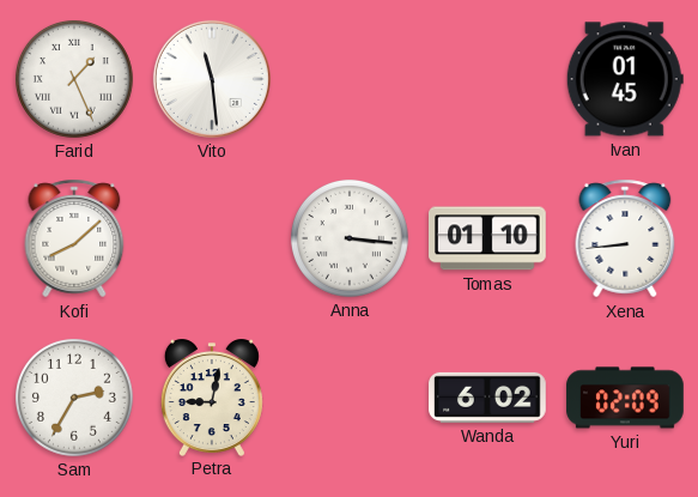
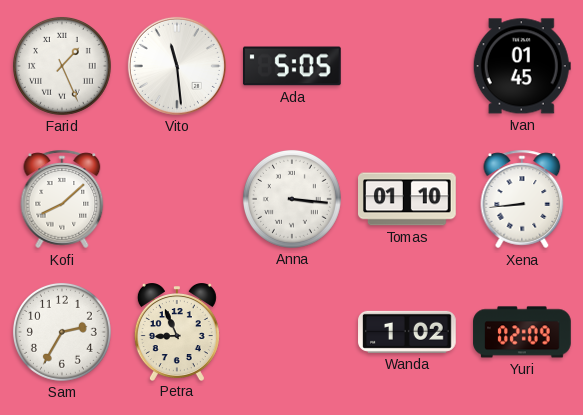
Ada: none -> 5:05 (292, 66)
Petra: 9:02 -> 8:56 (177, 332)
Wanda: 6:02 -> 1:02 (407, 332)
